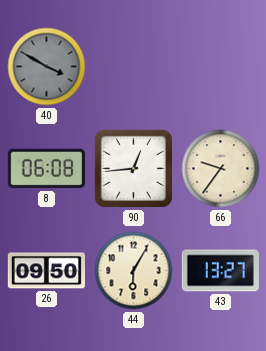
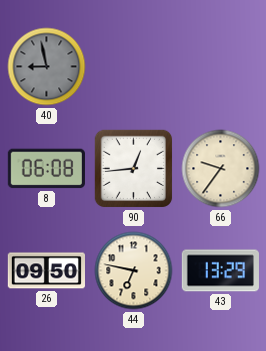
40: 3:50 -> 8:58 (47, 67)
44: 6:05 -> 6:47 (134, 271)
43: 13:27 -> 13:29 (220, 271)
